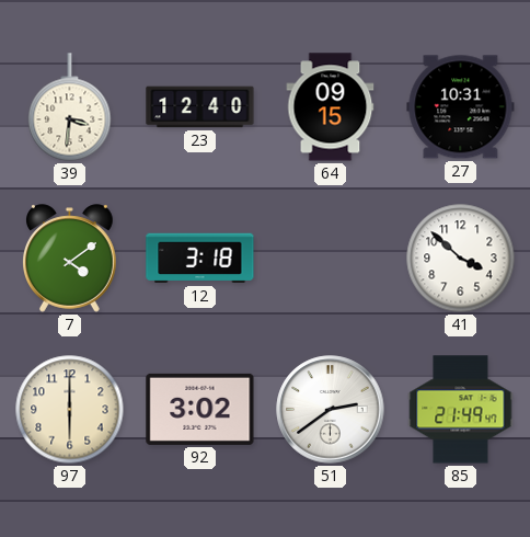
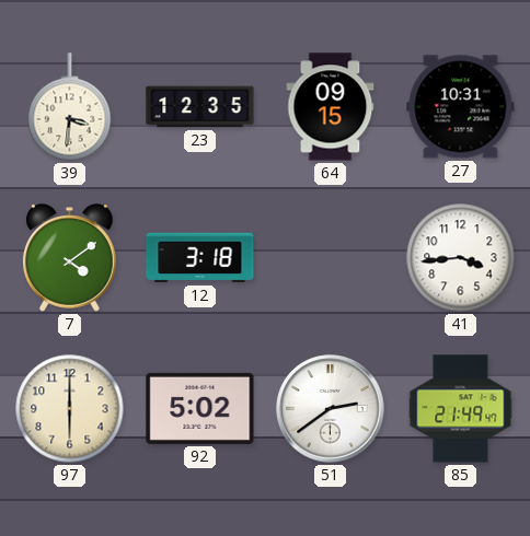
23: 12:40 -> 12:35 (200, 107)
41: 3:52 -> 3:44 (461, 258)
92: 3:02 -> 5:02 (200, 408)
